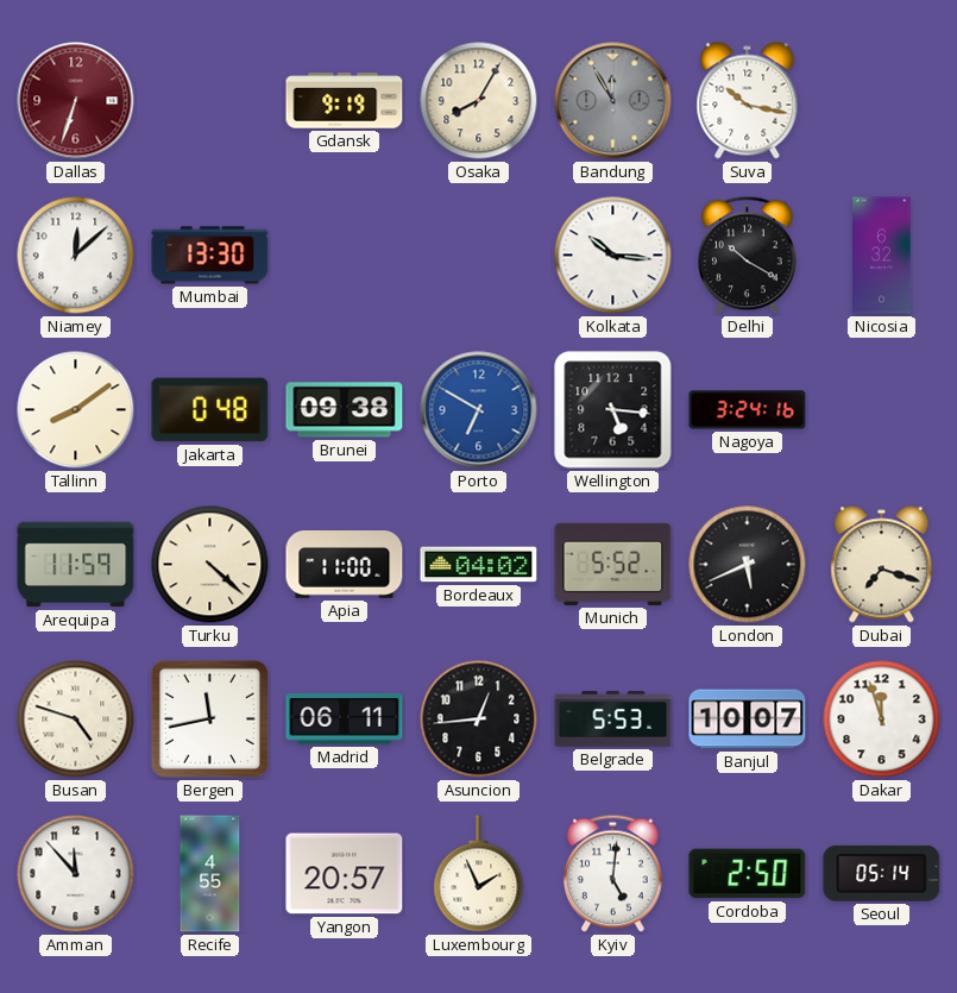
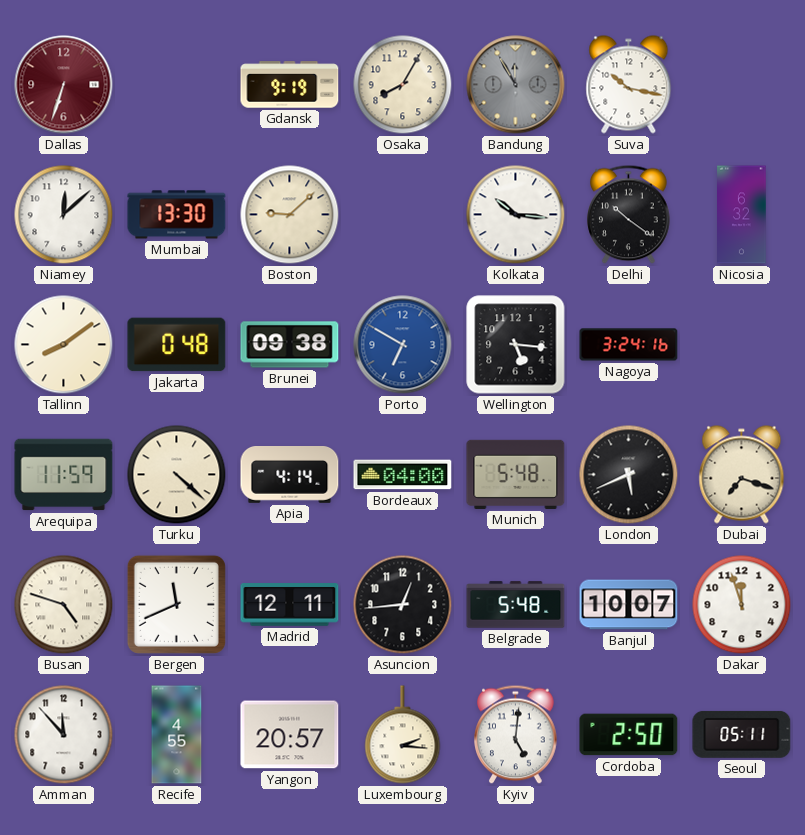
Boston: none -> 9:08 (290, 215)
Delhi: 10:20 -> 10:21 (629, 215)
Apia: 11:00 -> 4:14 (290, 475)
Bordeaux: 04:02 -> 04:00 (403, 475)
Munich: 5:52 -> 5:48 (516, 474)
Bergen: 11:43 -> 11:41 (176, 604)
Madrid: 06:11 -> 12:11 (290, 605)
Belgrade: 5:53 -> 5:48 (516, 605)
Luxembourg: 1:56 -> 2:16 (403, 735)
Seoul: 05:14 -> 05:11 (742, 734)
